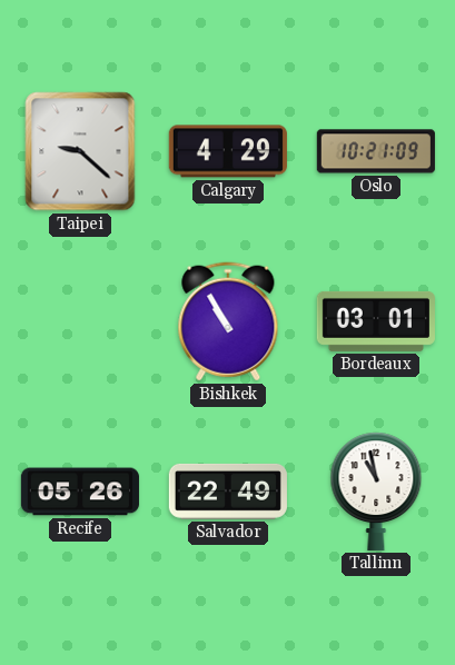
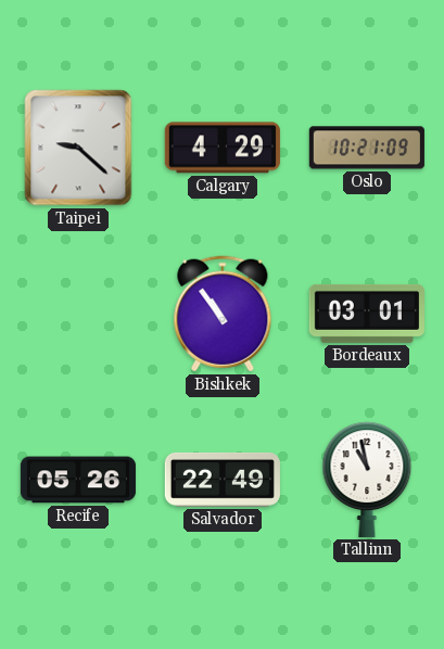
Bishkek: 10:55 -> 10:54 (223, 314)
